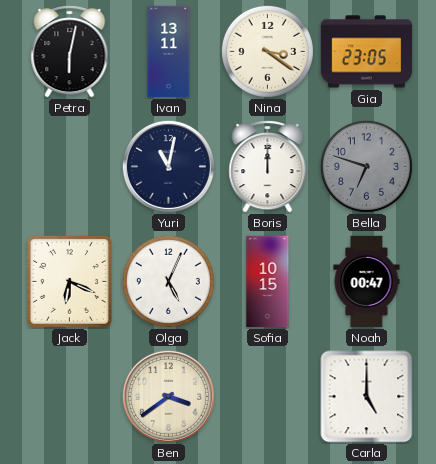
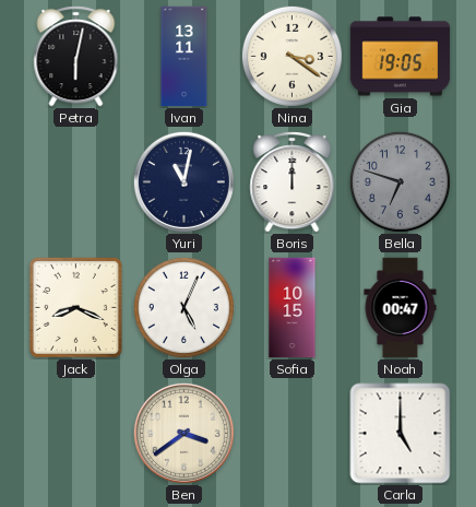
Gia: 23:05 -> 19:05 (401, 57)
Jack: 6:19 -> 8:19 (75, 307)
